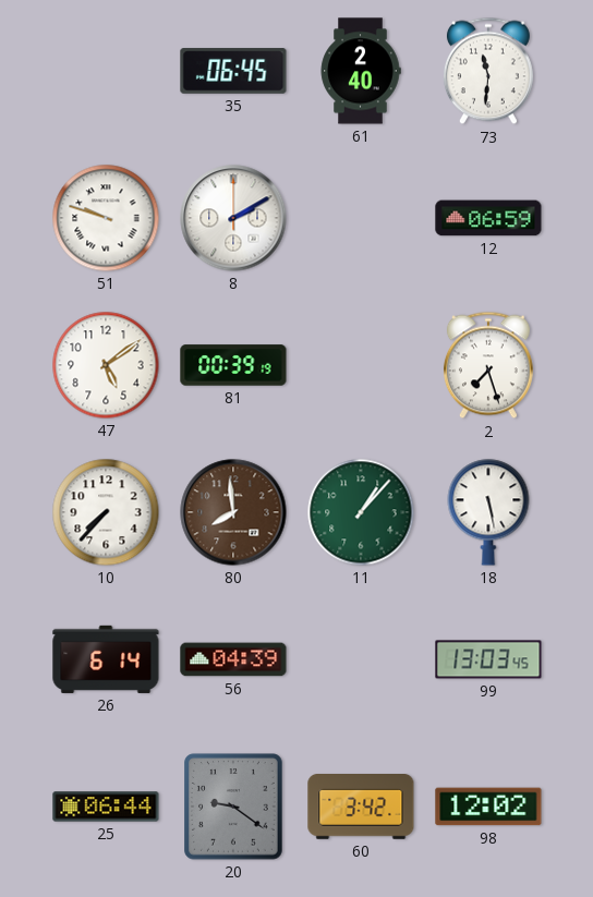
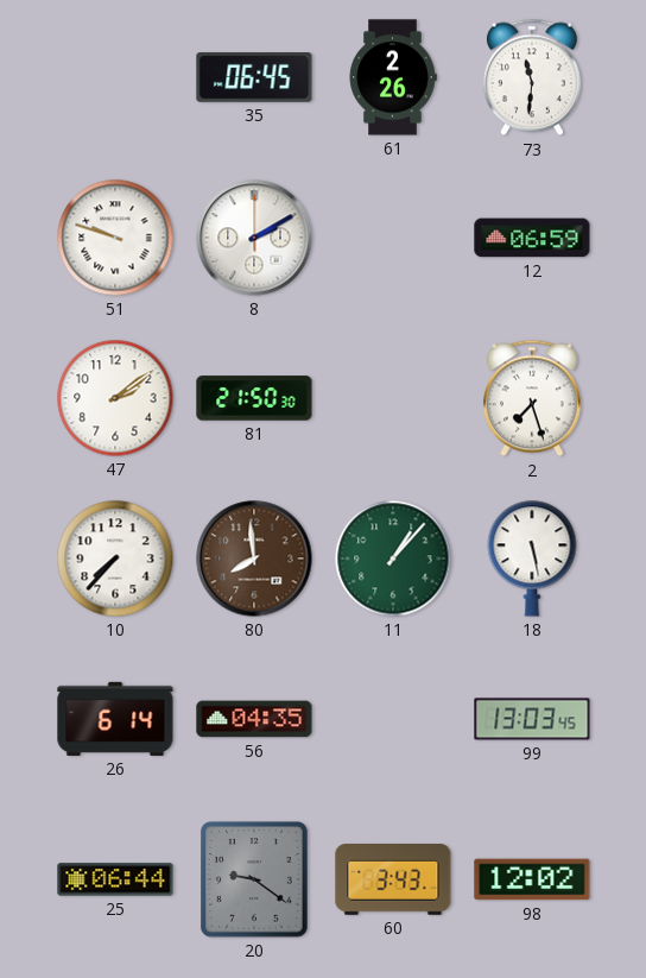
61: 2:40 -> 2:26 (393, 77)
47: 5:09 -> 2:09 (115, 398)
81: 00:39 -> 21:50 (254, 398)
56: 04:39 -> 04:35 (254, 719)
60: 3:42 -> 3:43 (393, 881)
